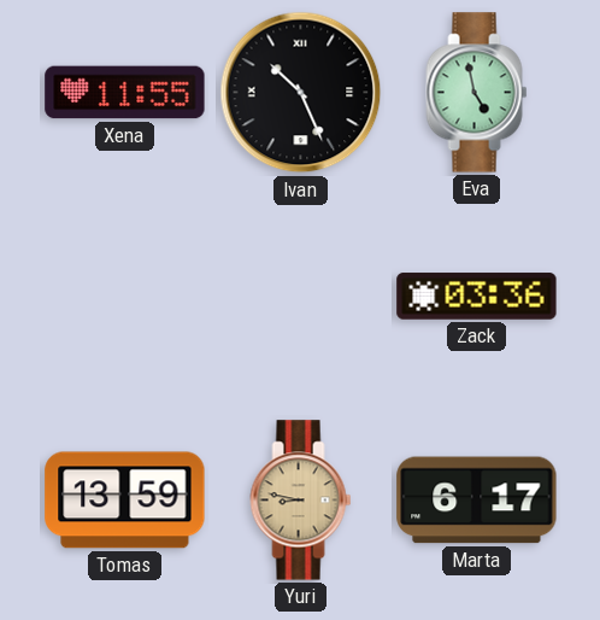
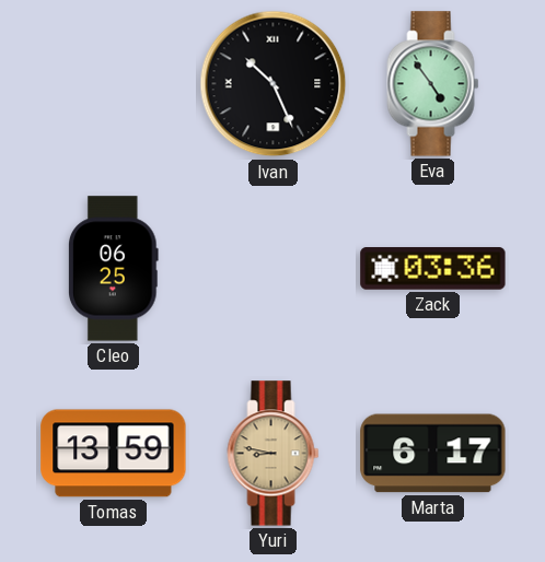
Xena: 11:55 -> none (125, 93)
Eva: 4:58 -> 4:54 (433, 84)
Cleo: none -> 06:25 (114, 269)
